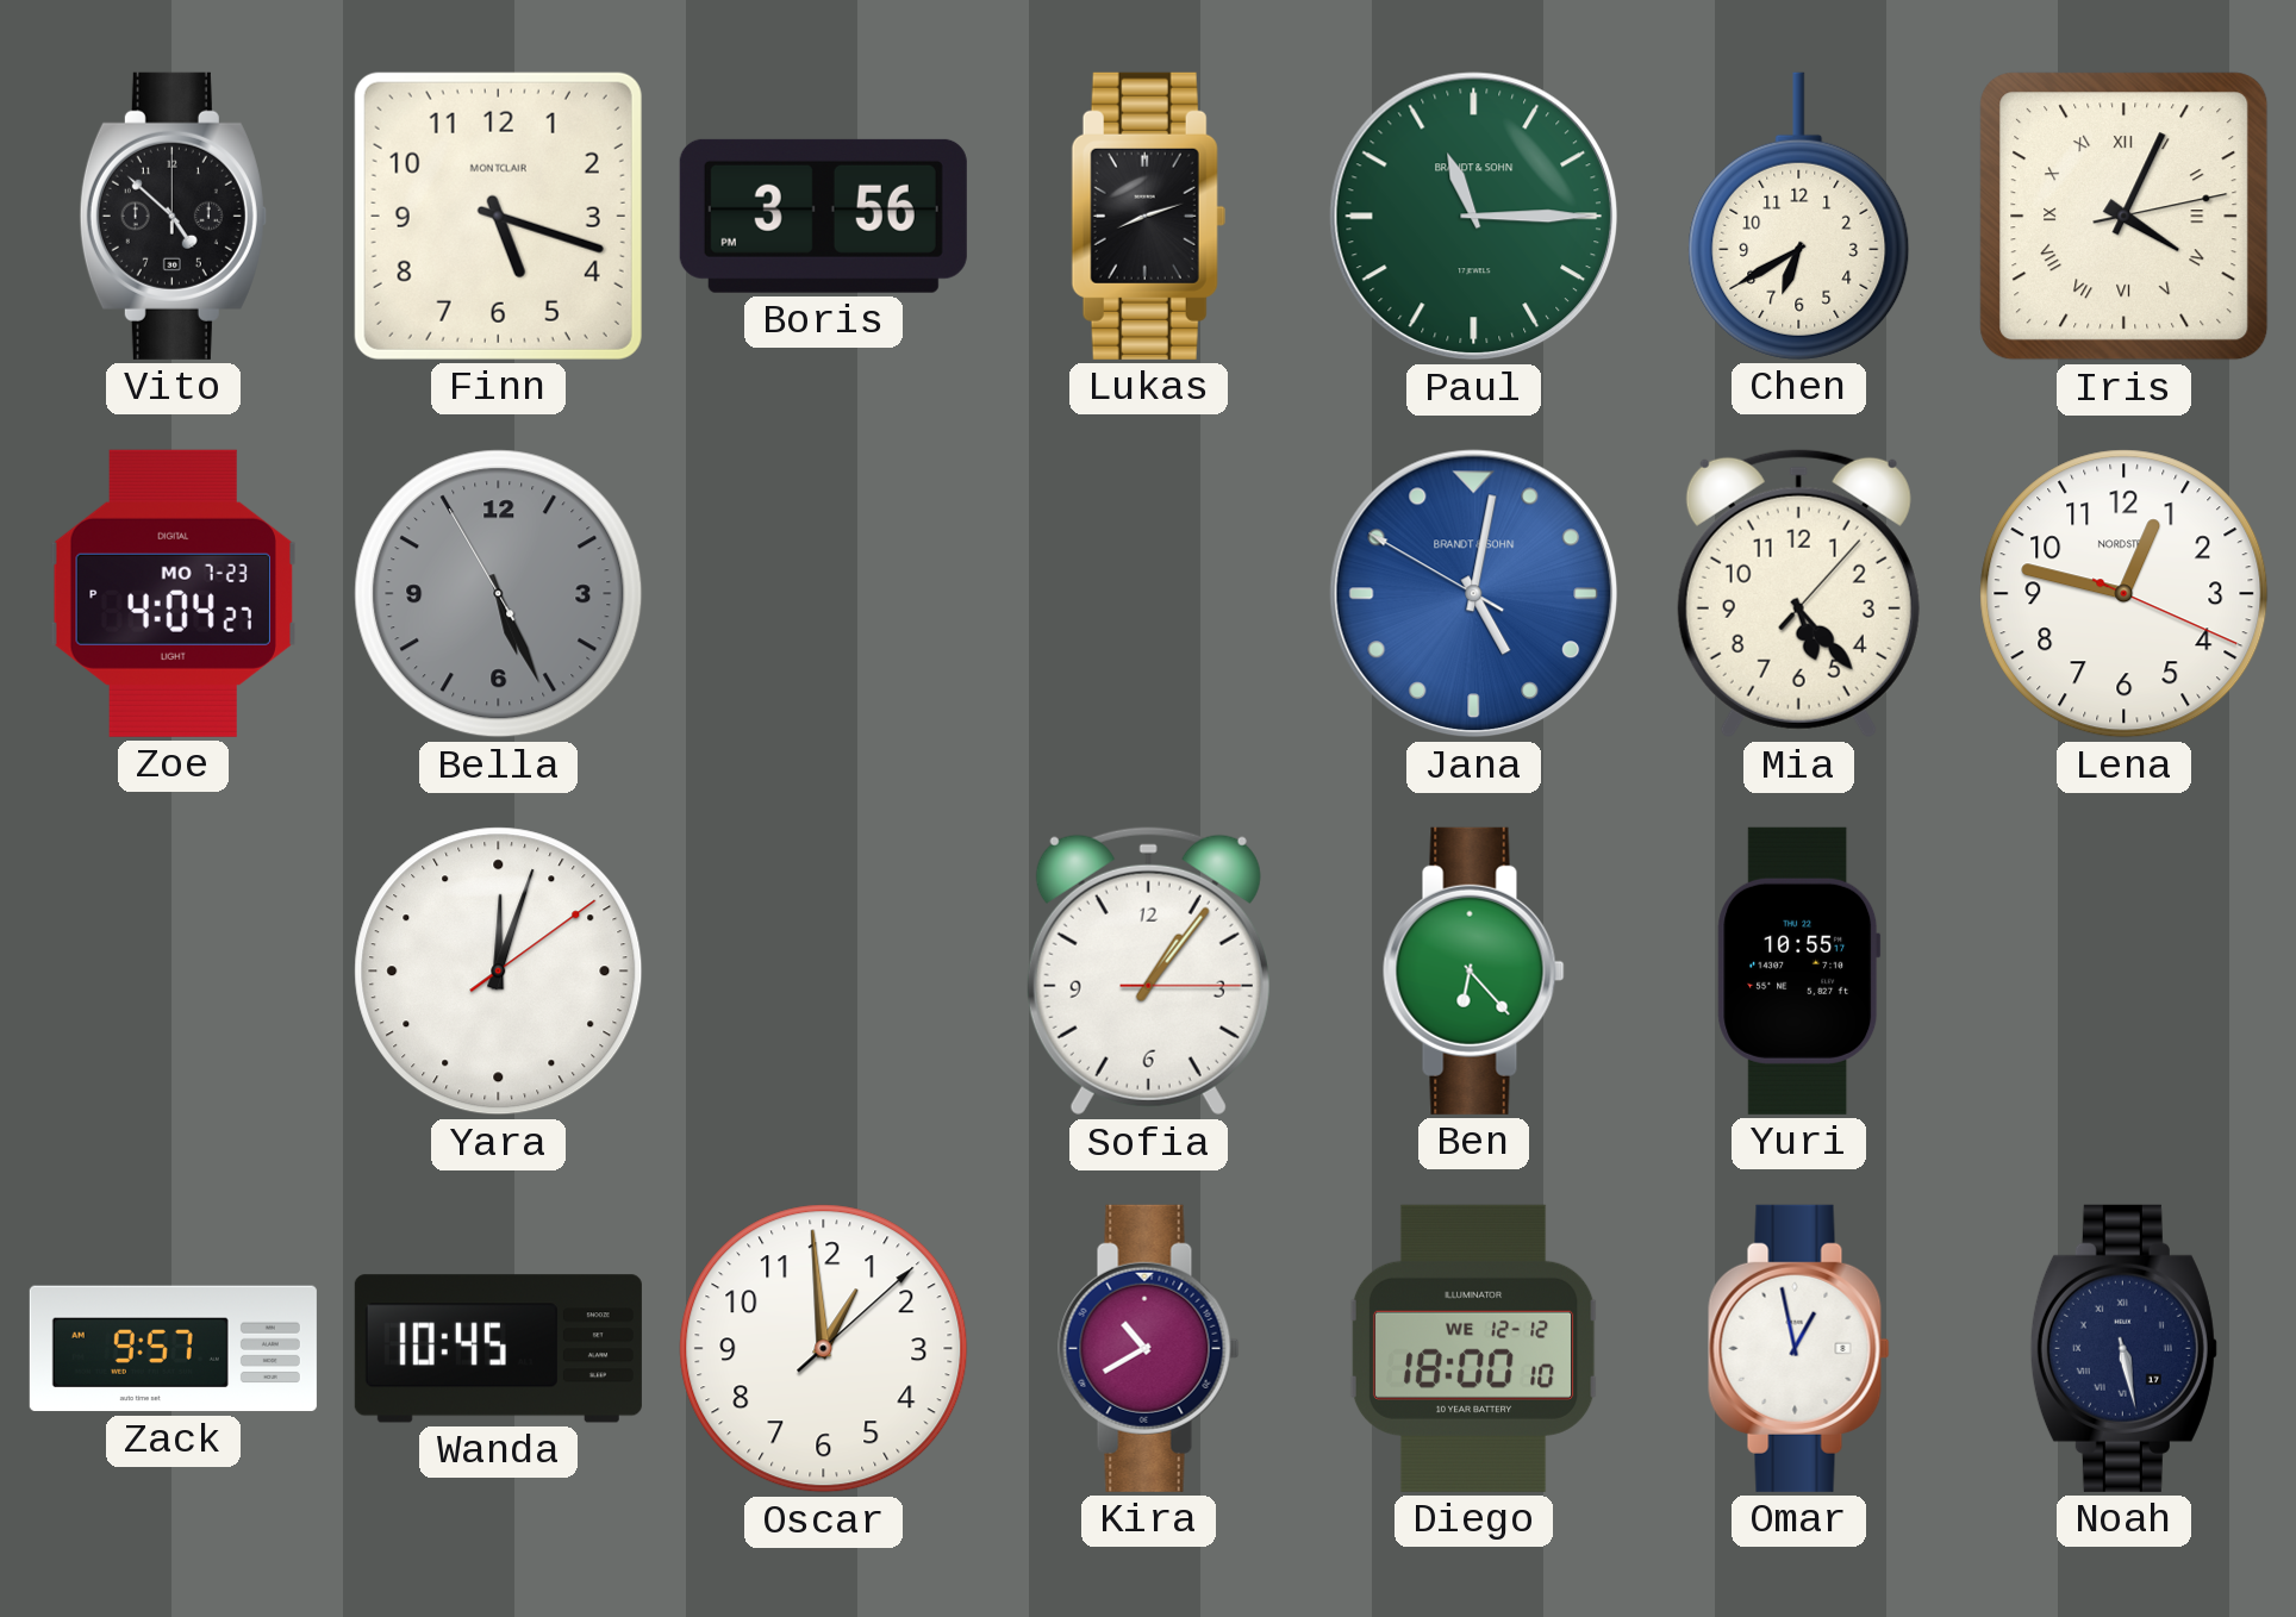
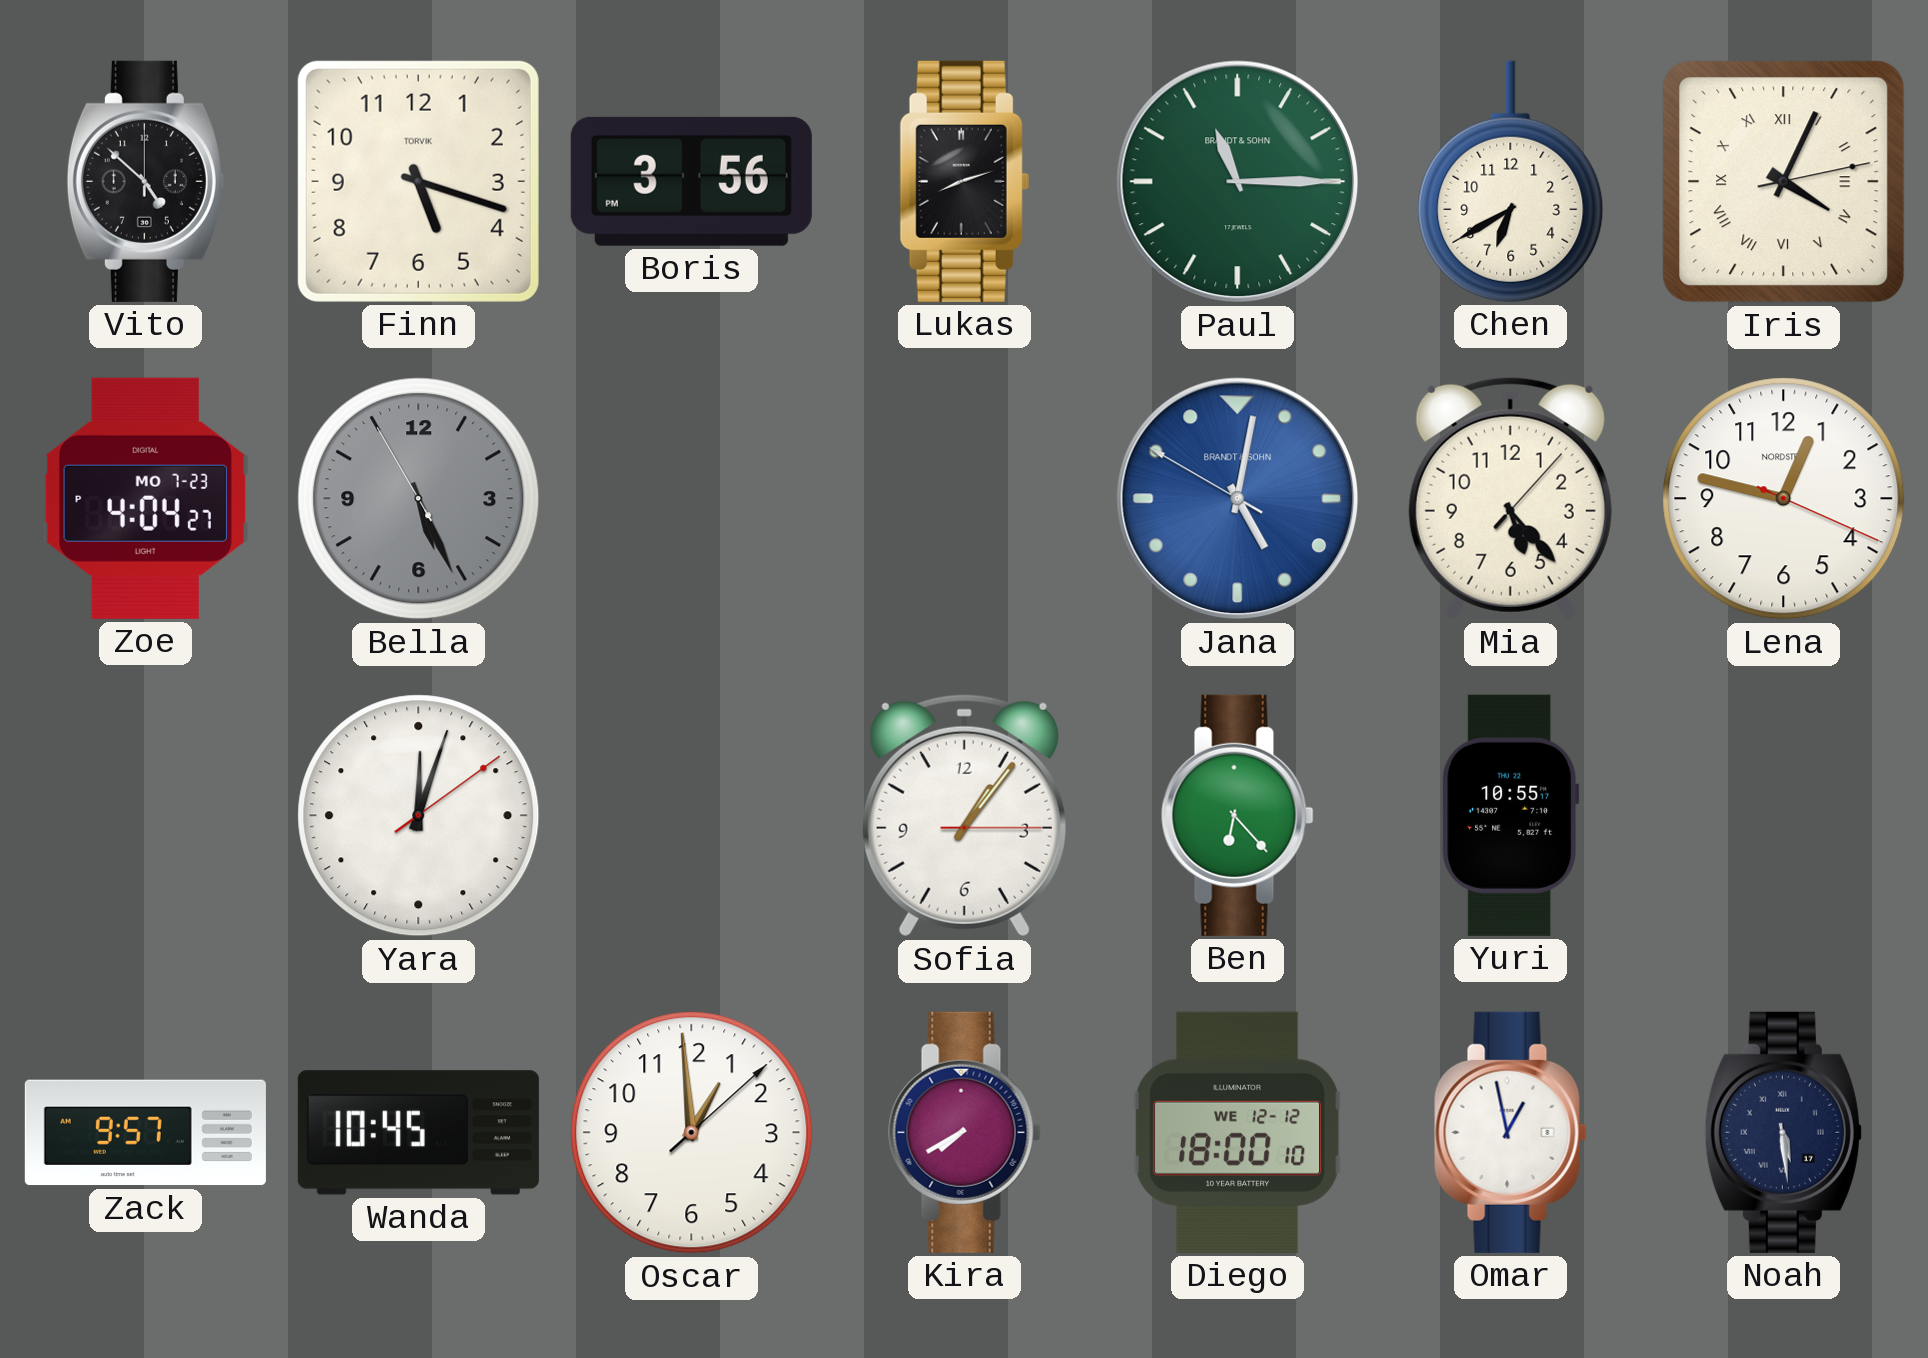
Finn brand: MONTCLAIR -> TORVIK (418, 181)
Kira: 10:40 -> 7:40 (965, 1132)
Noah: 5:28 -> 5:29 (1783, 1132)
